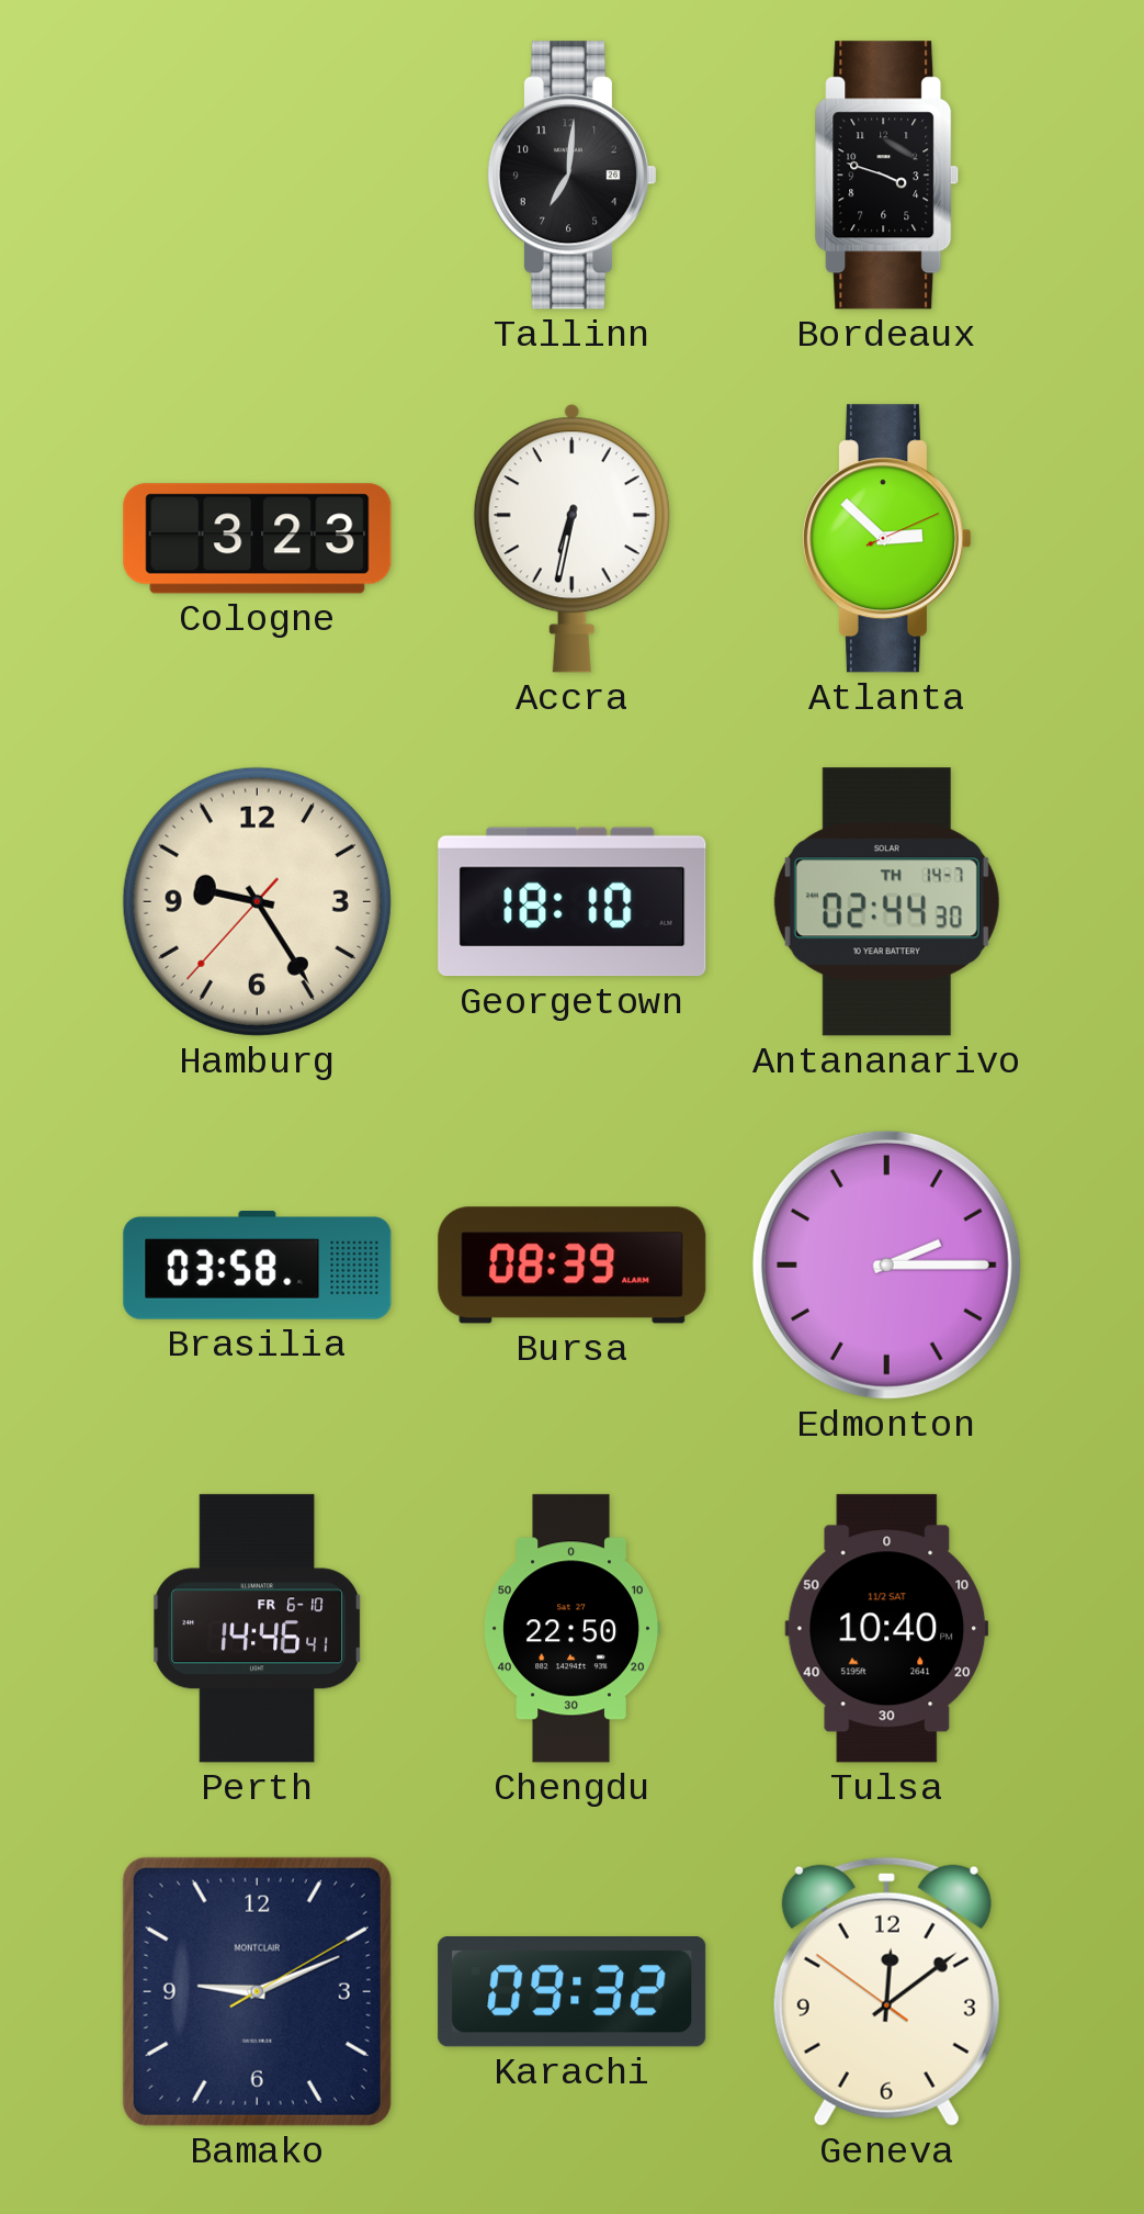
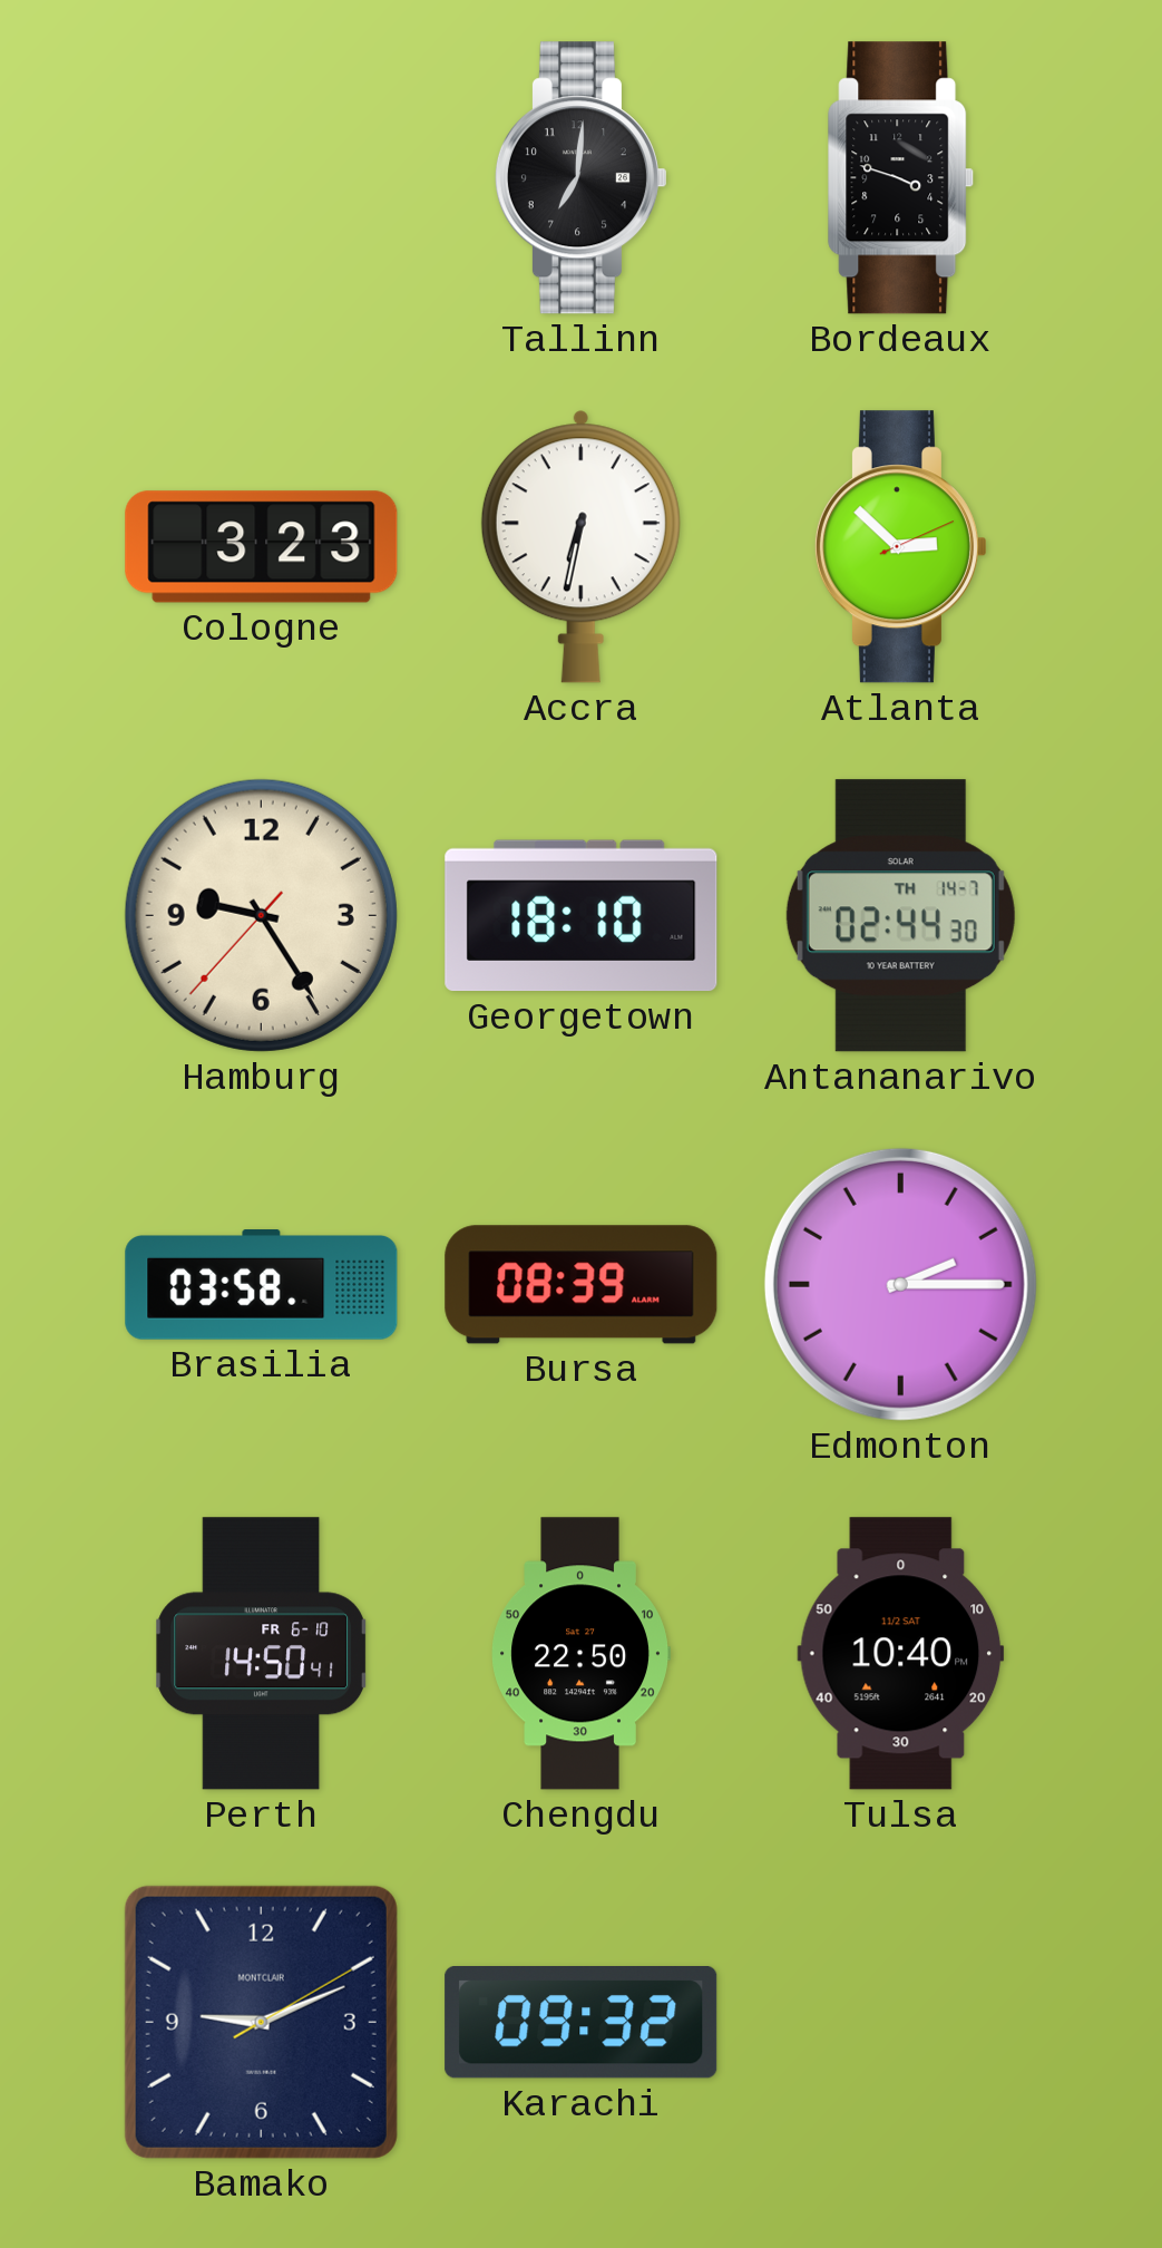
Perth: 14:46 -> 14:50 (262, 1654)
Geneva: 12:08 -> none (886, 1991)
